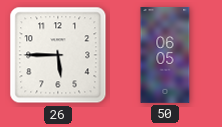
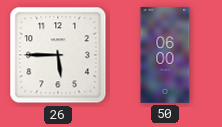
50: 06:05 -> 06:00 (165, 55)
